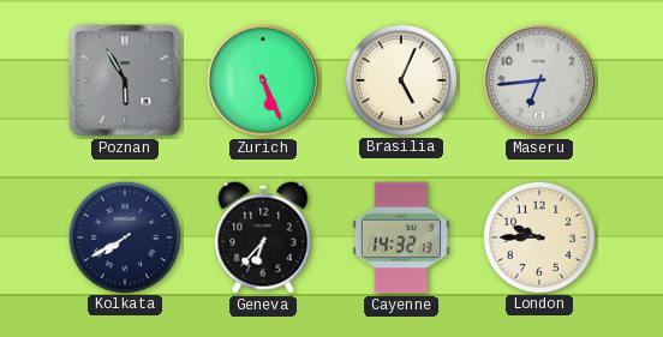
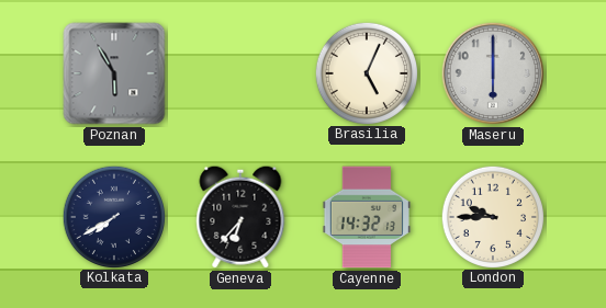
Zurich: 5:26 -> none (263, 80)
Maseru: 6:44 -> 6:00 (493, 73)
